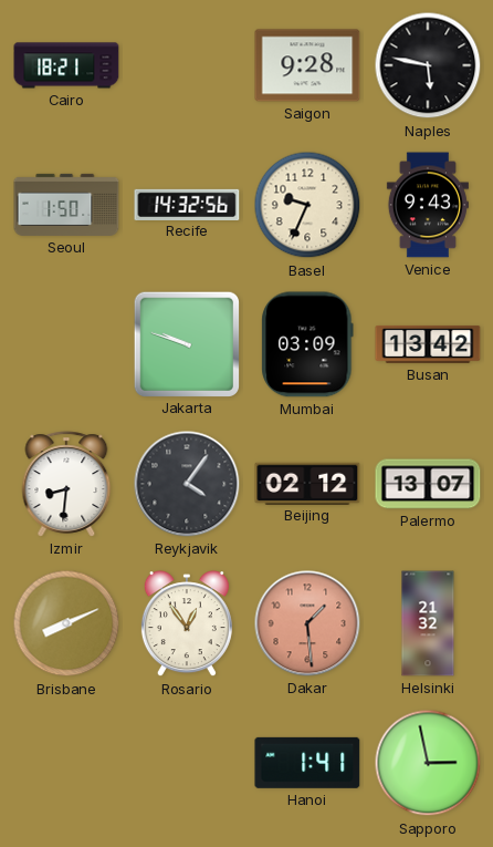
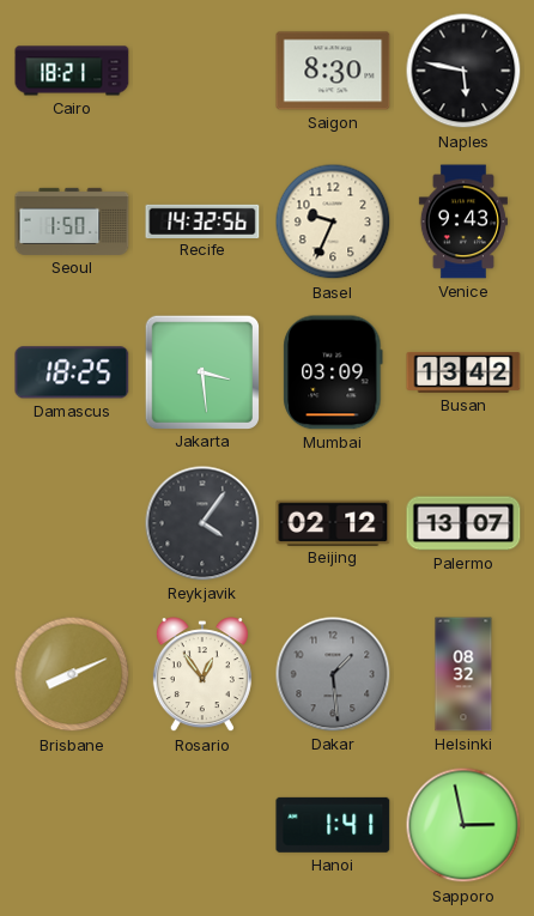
Saigon: 9:28 -> 8:30 (333, 71)
Damascus: none -> 18:25 (72, 372)
Jakarta: 9:48 -> 3:29 (201, 371)
Izmir: 8:31 -> none (66, 484)
Dakar dial: salmon -> grey (333, 674)
Helsinki: 21:32 -> 08:32 (463, 674)
